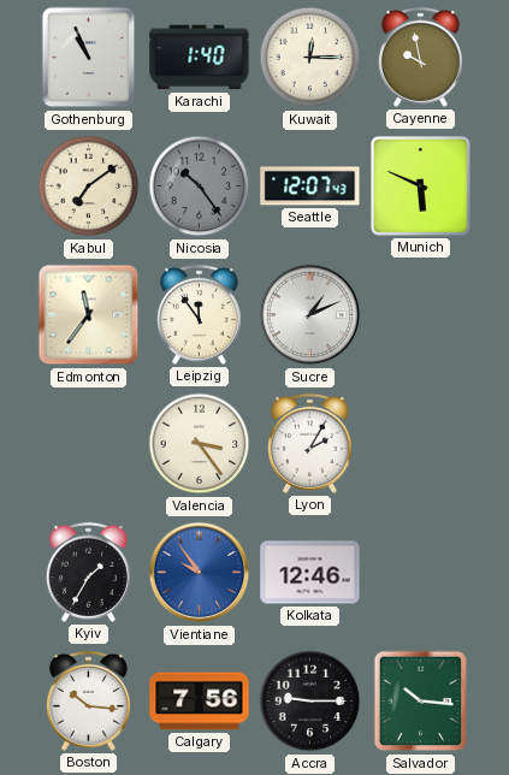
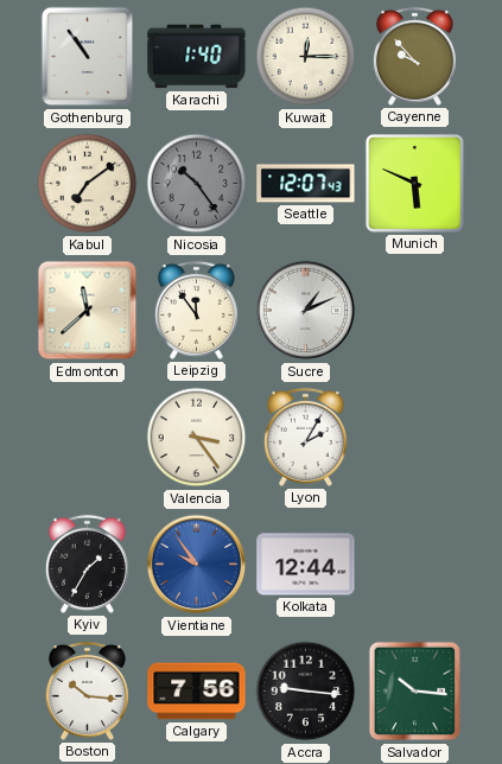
Gothenburg: 10:56 -> 10:54 (88, 57)
Cayenne: 9:58 -> 9:53 (414, 56)
Edmonton: 11:36 -> 11:38 (88, 311)
Kolkata: 12:46 -> 12:44 (306, 565)
Accra: 9:15 -> 9:16 (306, 692)
